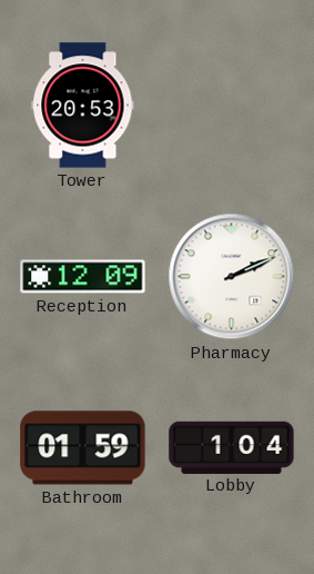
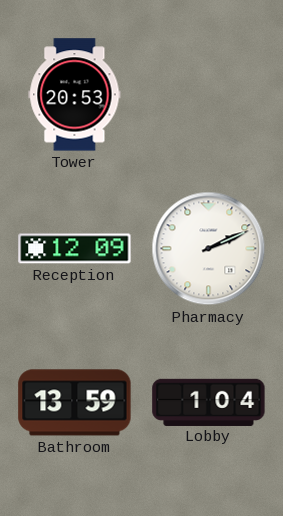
Bathroom: 01:59 -> 13:59 (75, 403)
